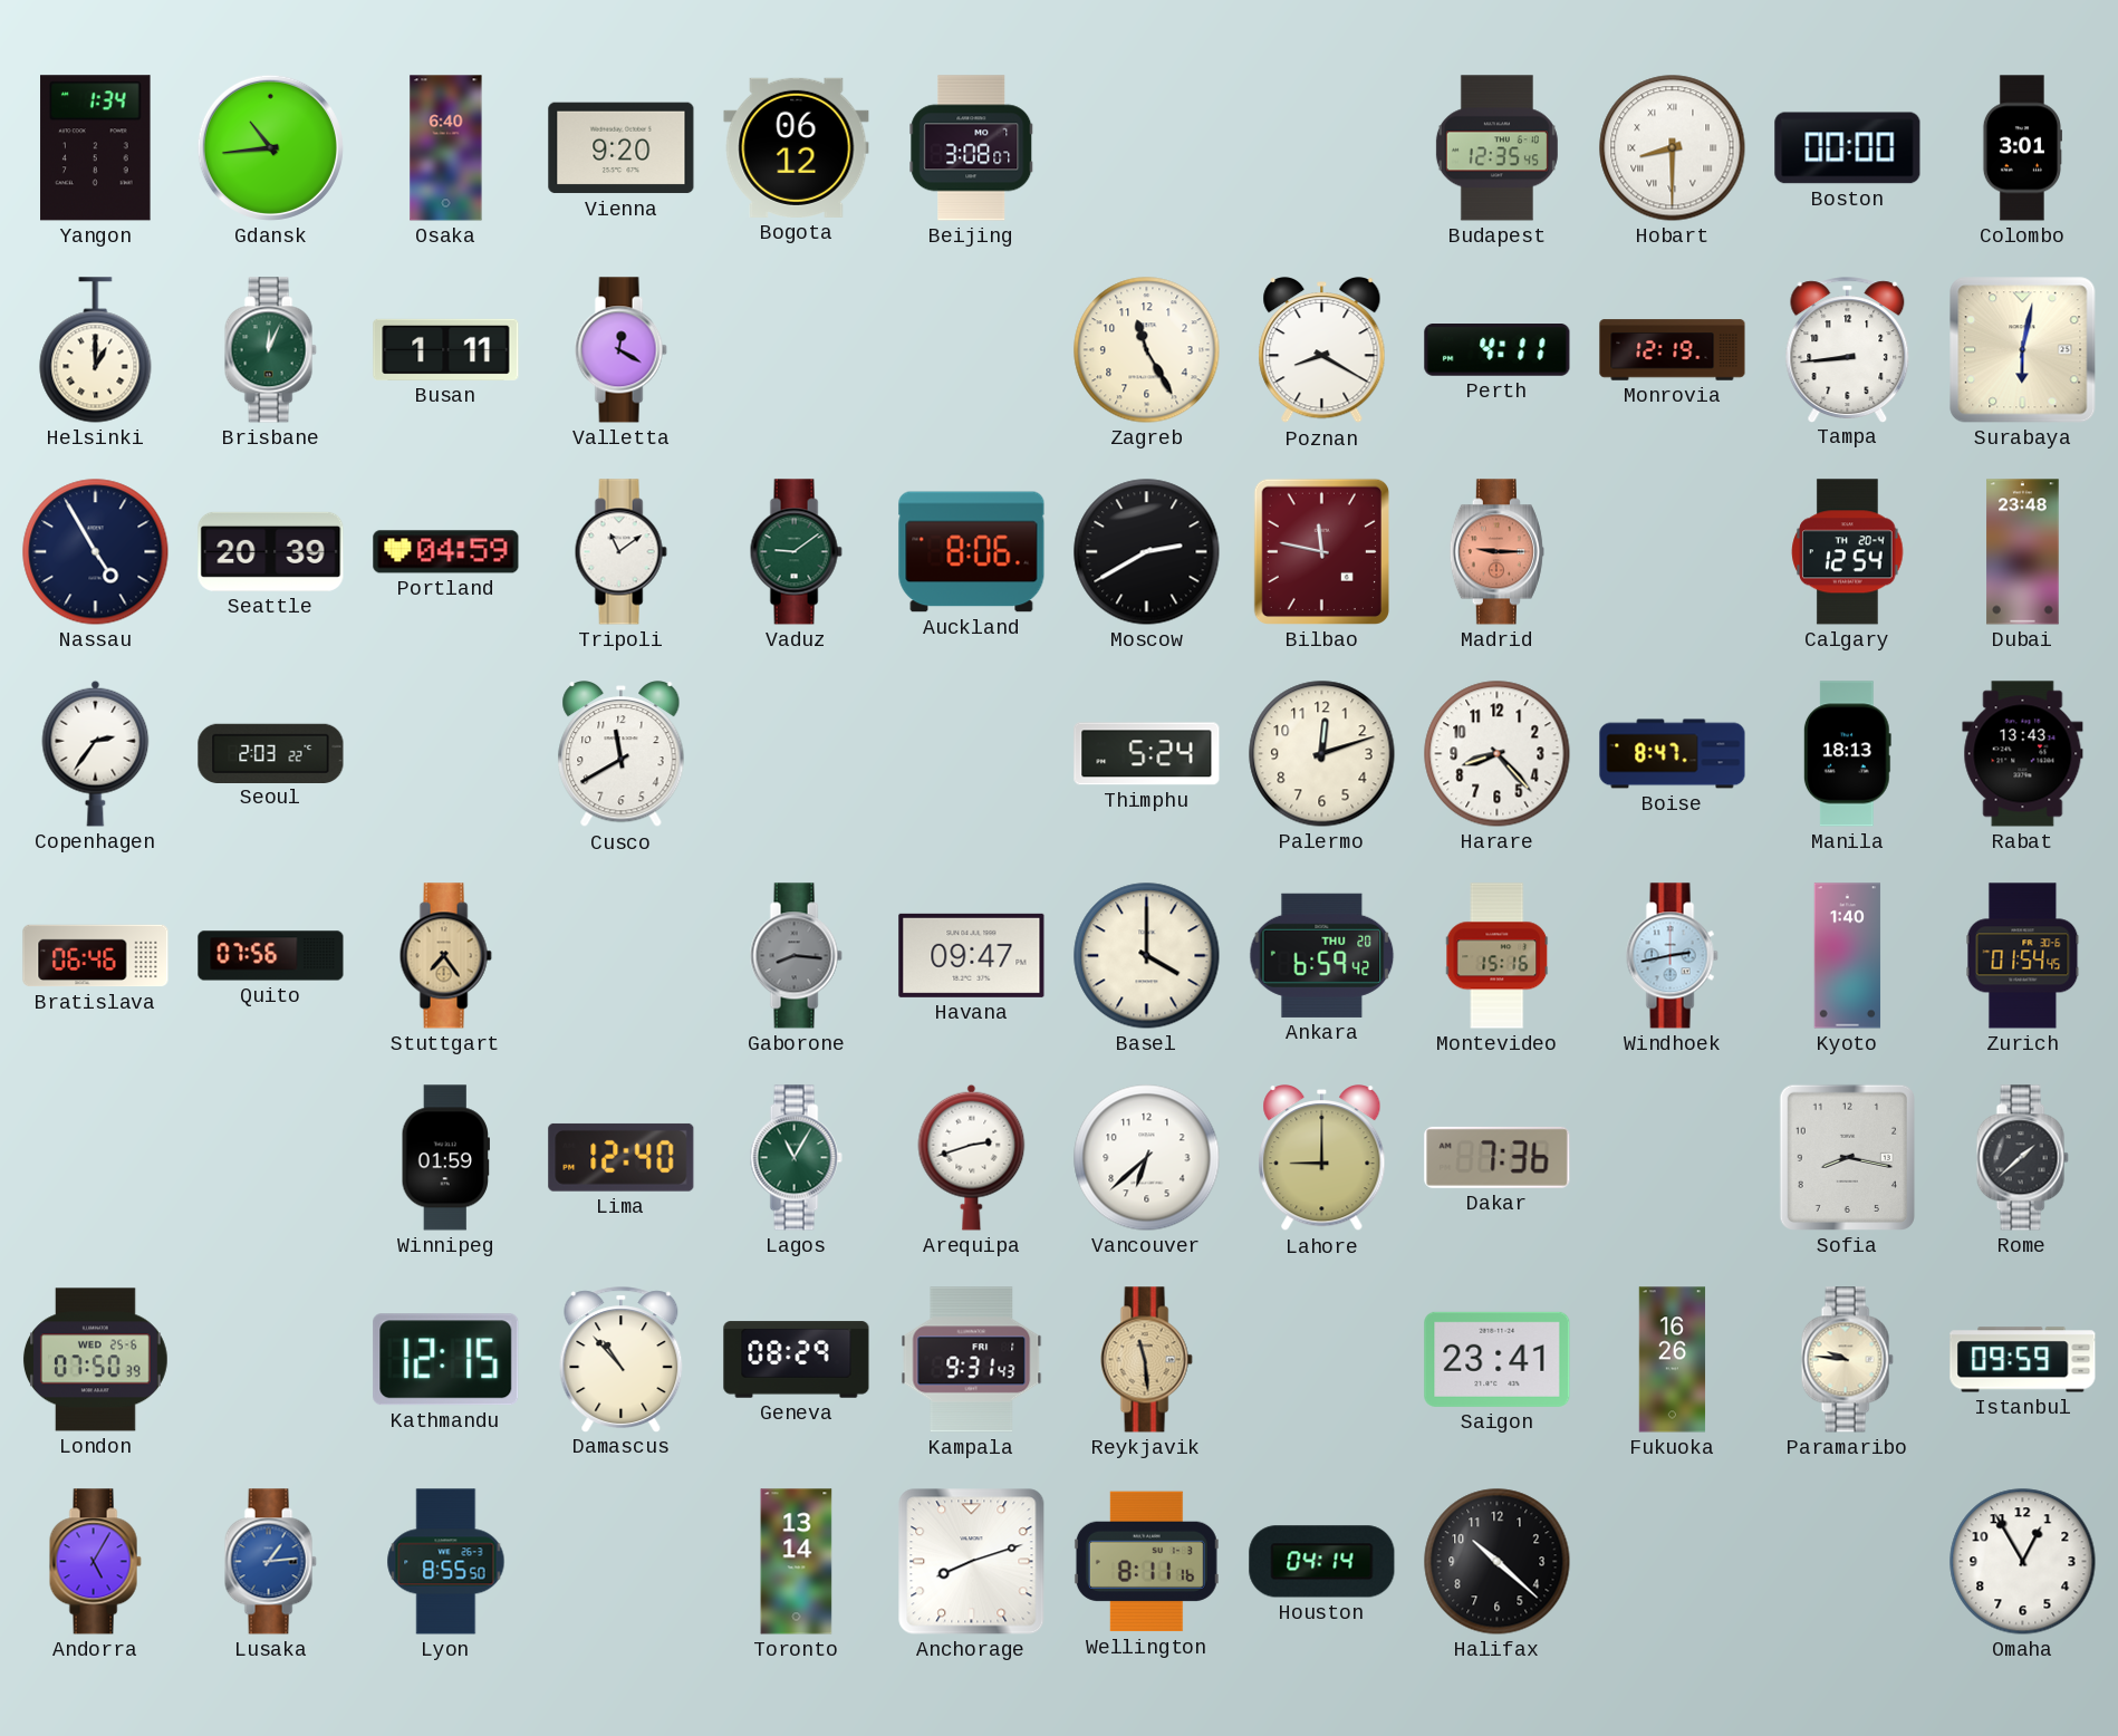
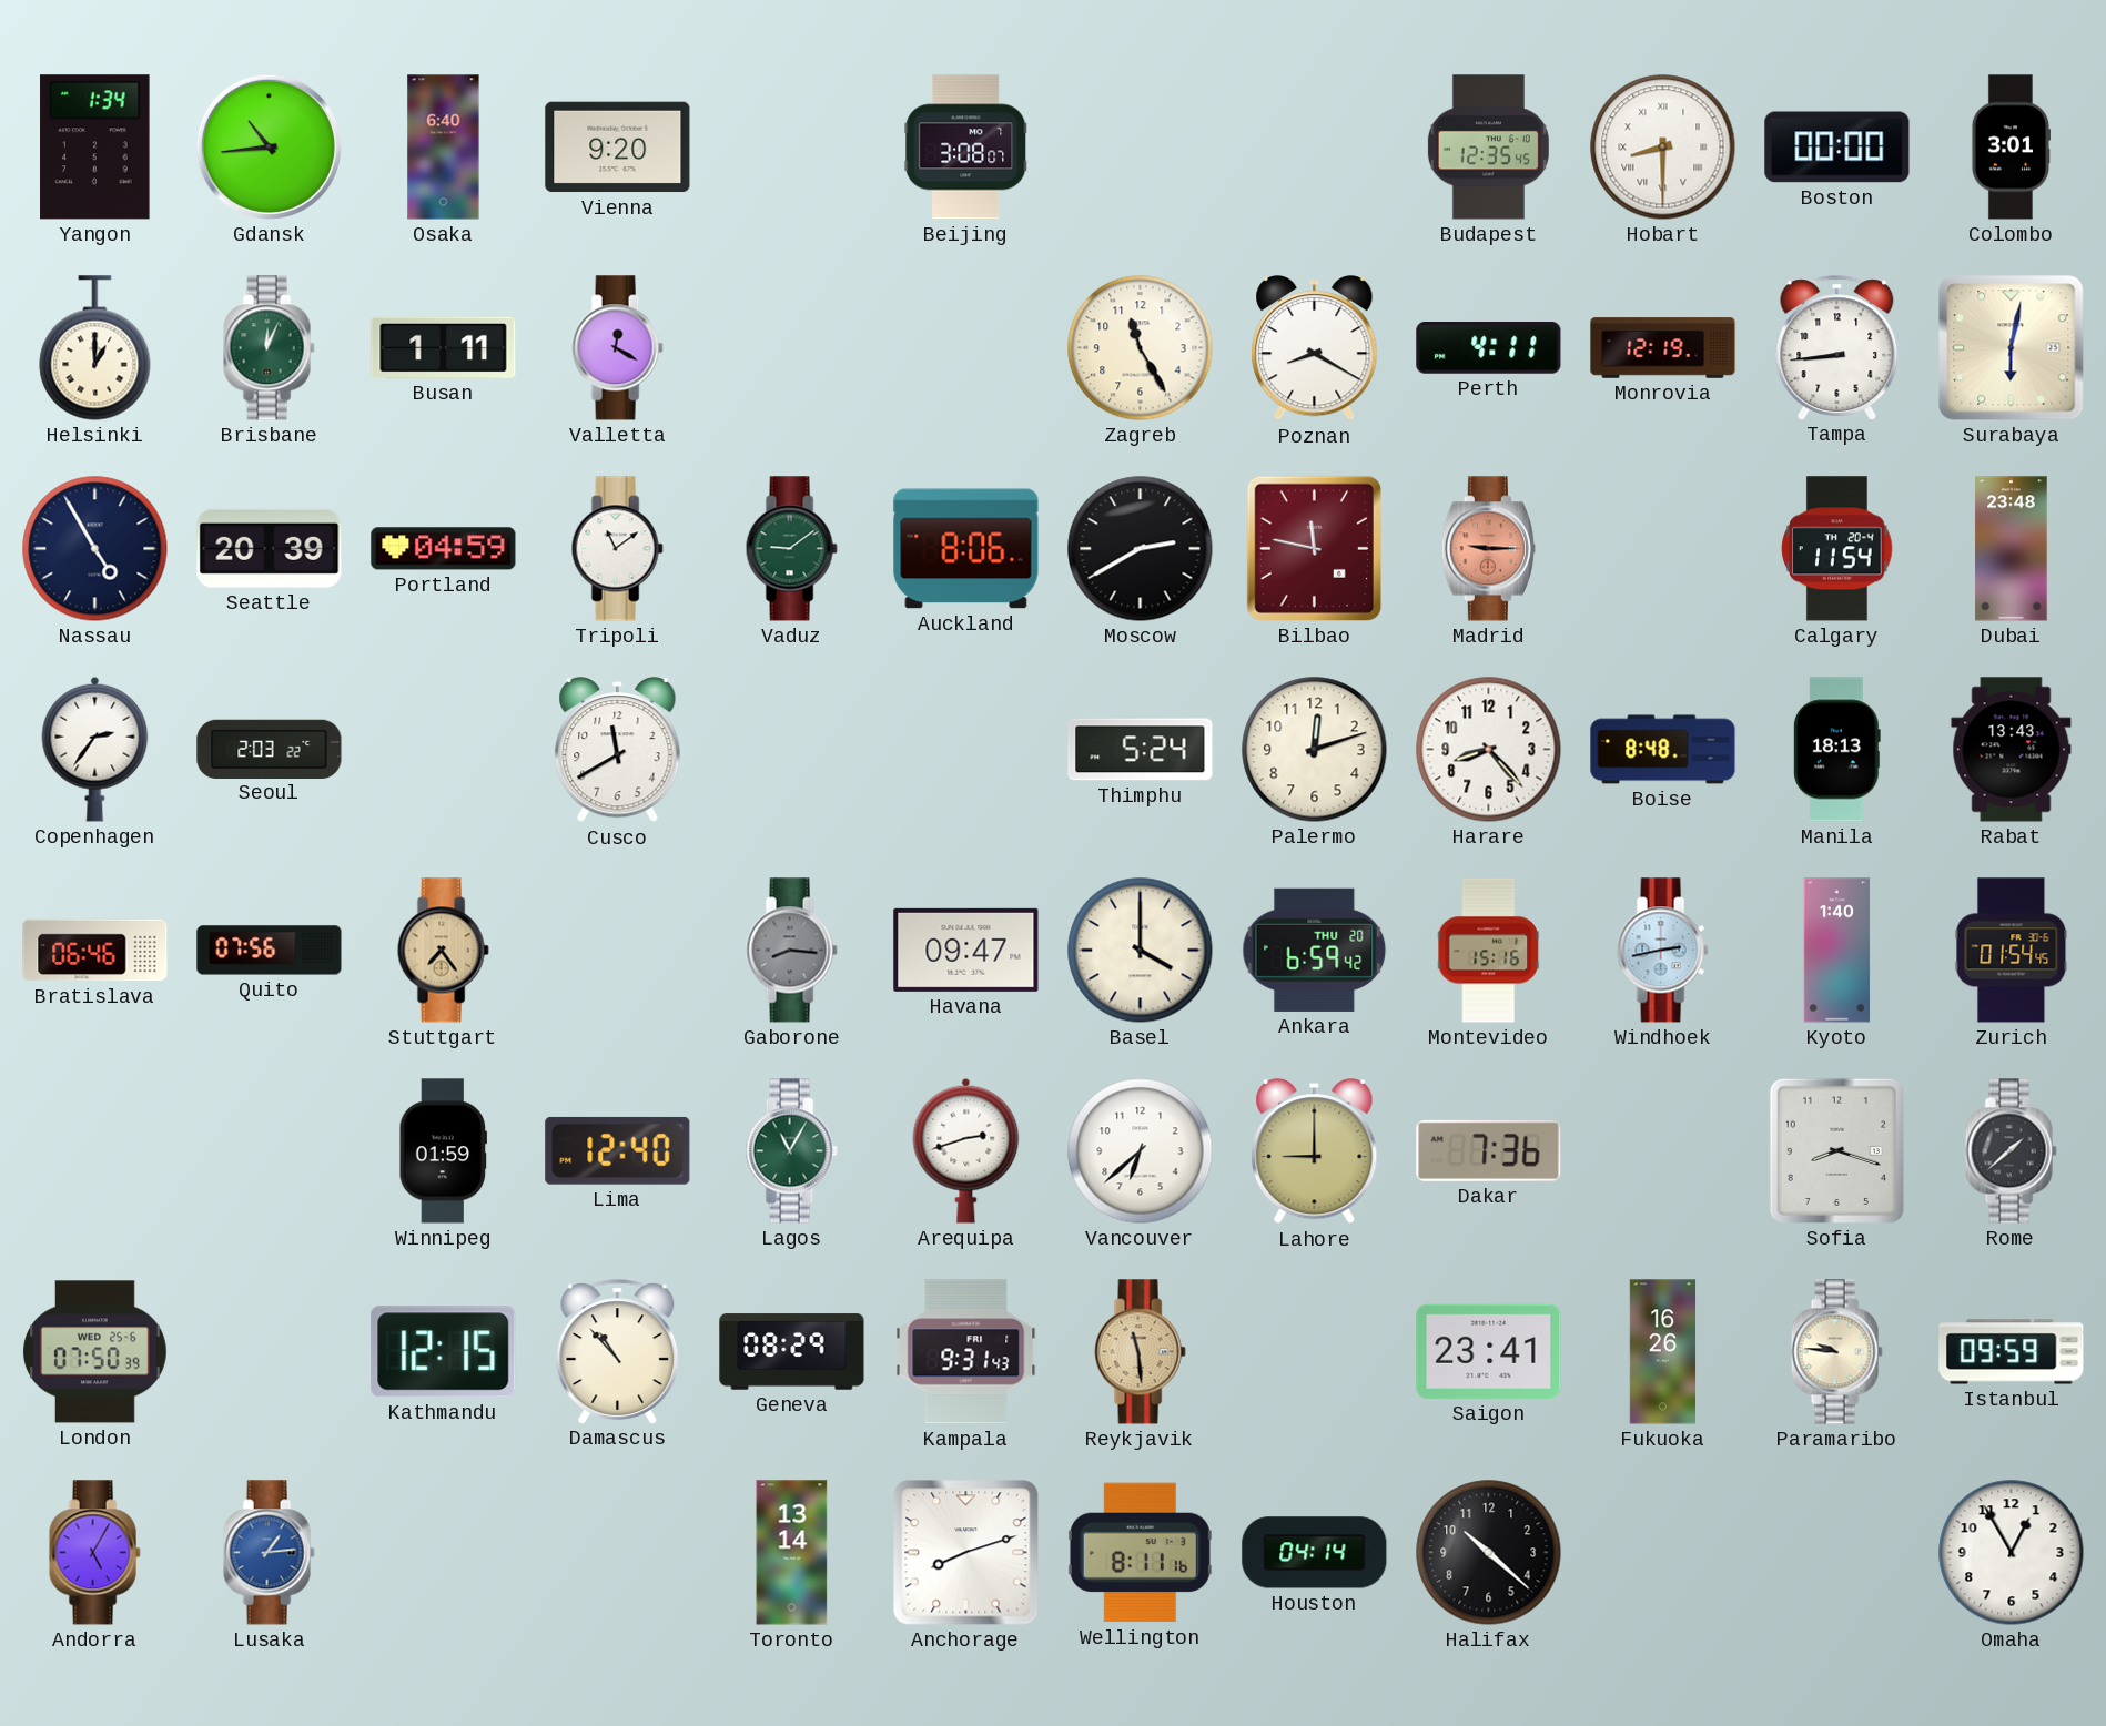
Bogota: 06:12 -> none (797, 147)
Calgary: 12:54 -> 11:54 (1837, 549)
Boise: 8:47 -> 8:48 (1663, 750)
Sofia: 8:17 -> 8:18 (1836, 1150)
Lyon: 8:55 -> none (446, 1562)
